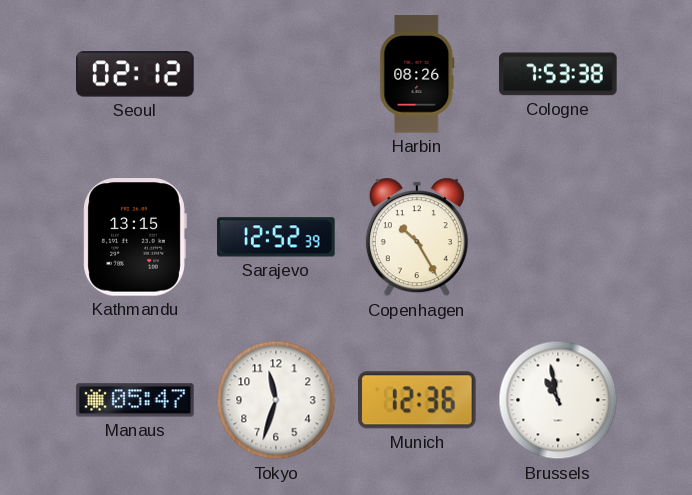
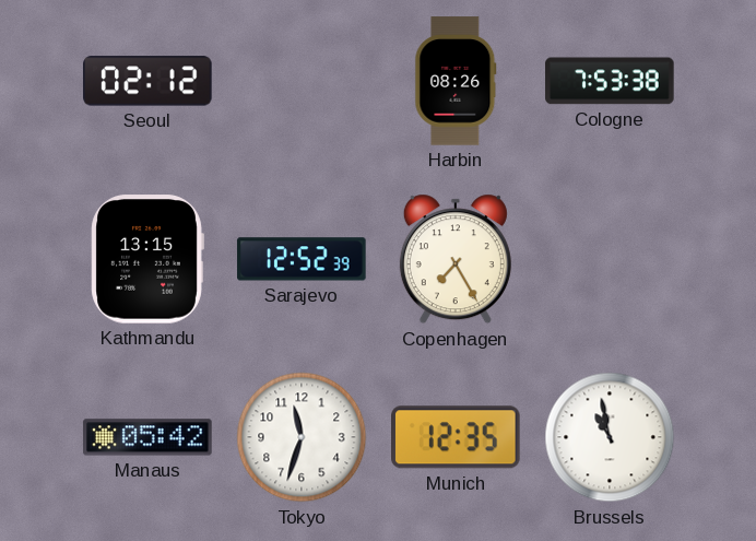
Copenhagen: 10:25 -> 7:25 (456, 259)
Manaus: 05:47 -> 05:42 (147, 437)
Munich: 12:36 -> 12:35 (457, 437)
